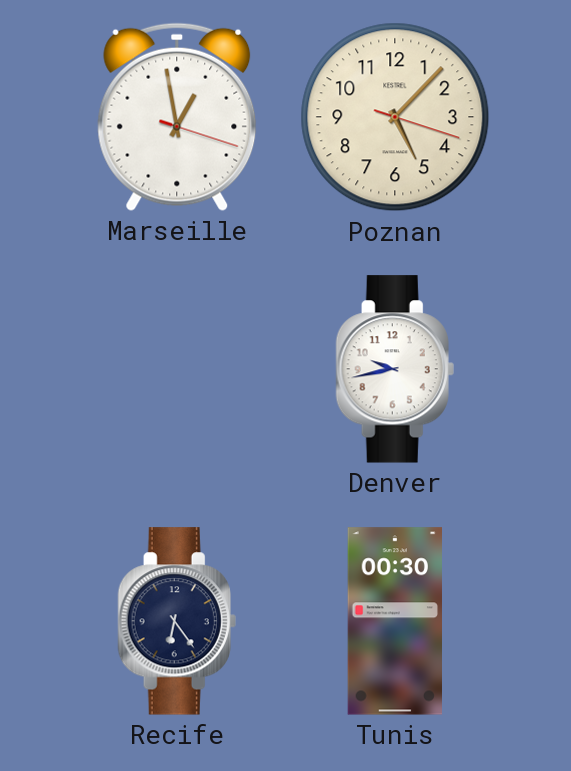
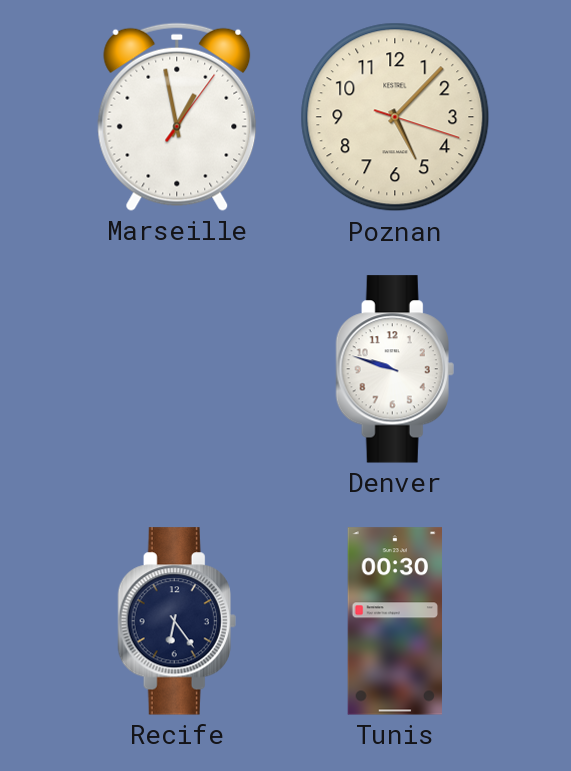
Marseille: 12:58:18 -> 12:58:06 (177, 117)
Denver: 9:43 -> 9:48 (395, 369)
